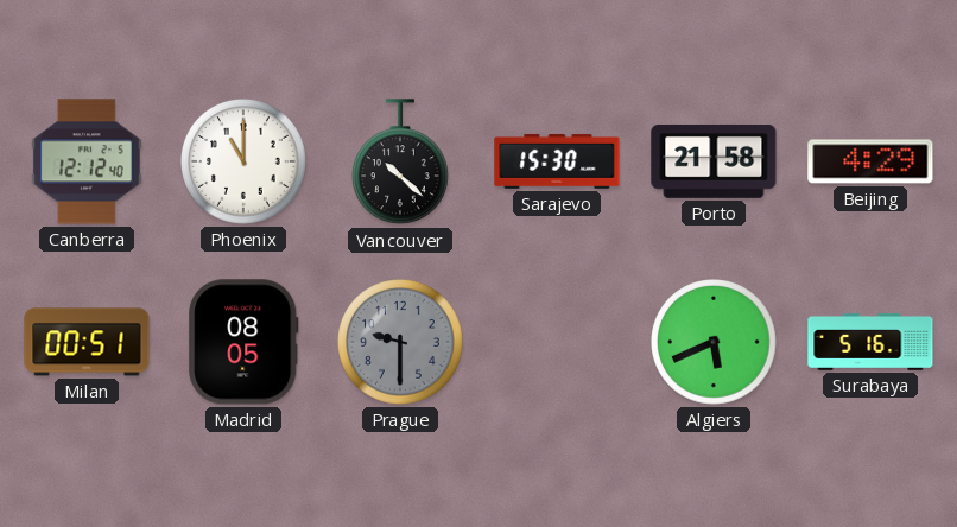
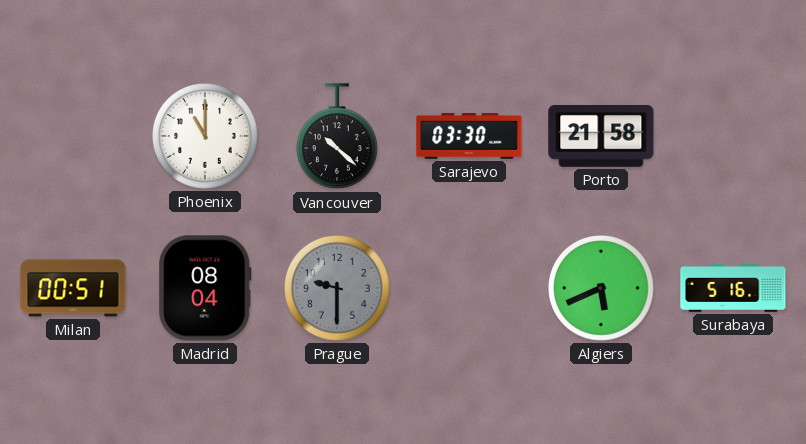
Canberra: 12:12 -> none (87, 161)
Sarajevo: 15:30 -> 03:30 (469, 136)
Beijing: 4:29 -> none (870, 161)
Madrid: 08:05 -> 08:04 (205, 288)
